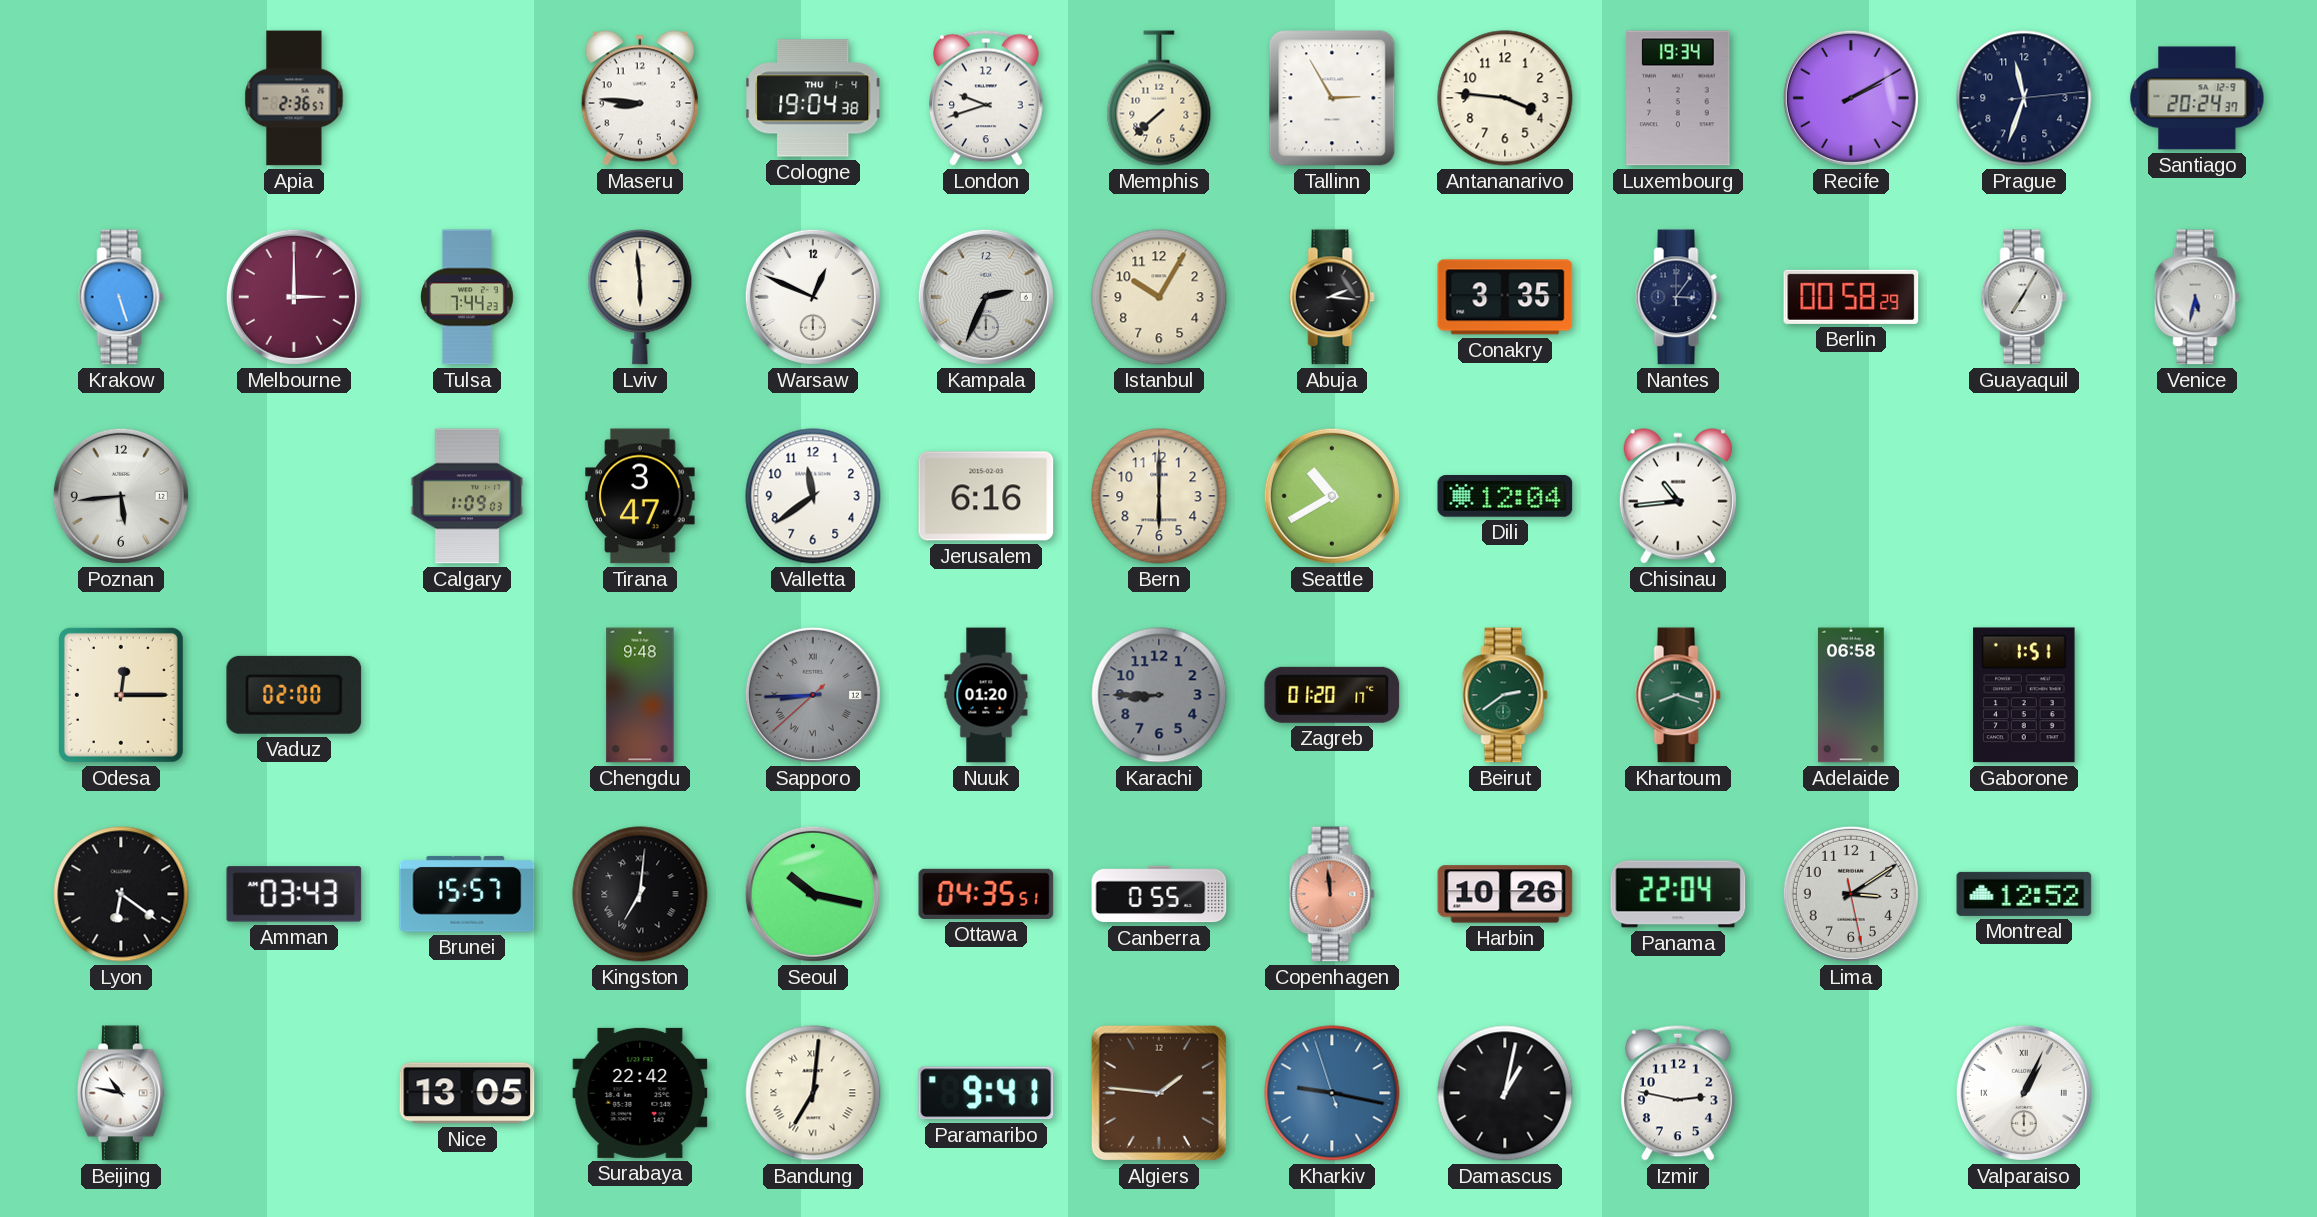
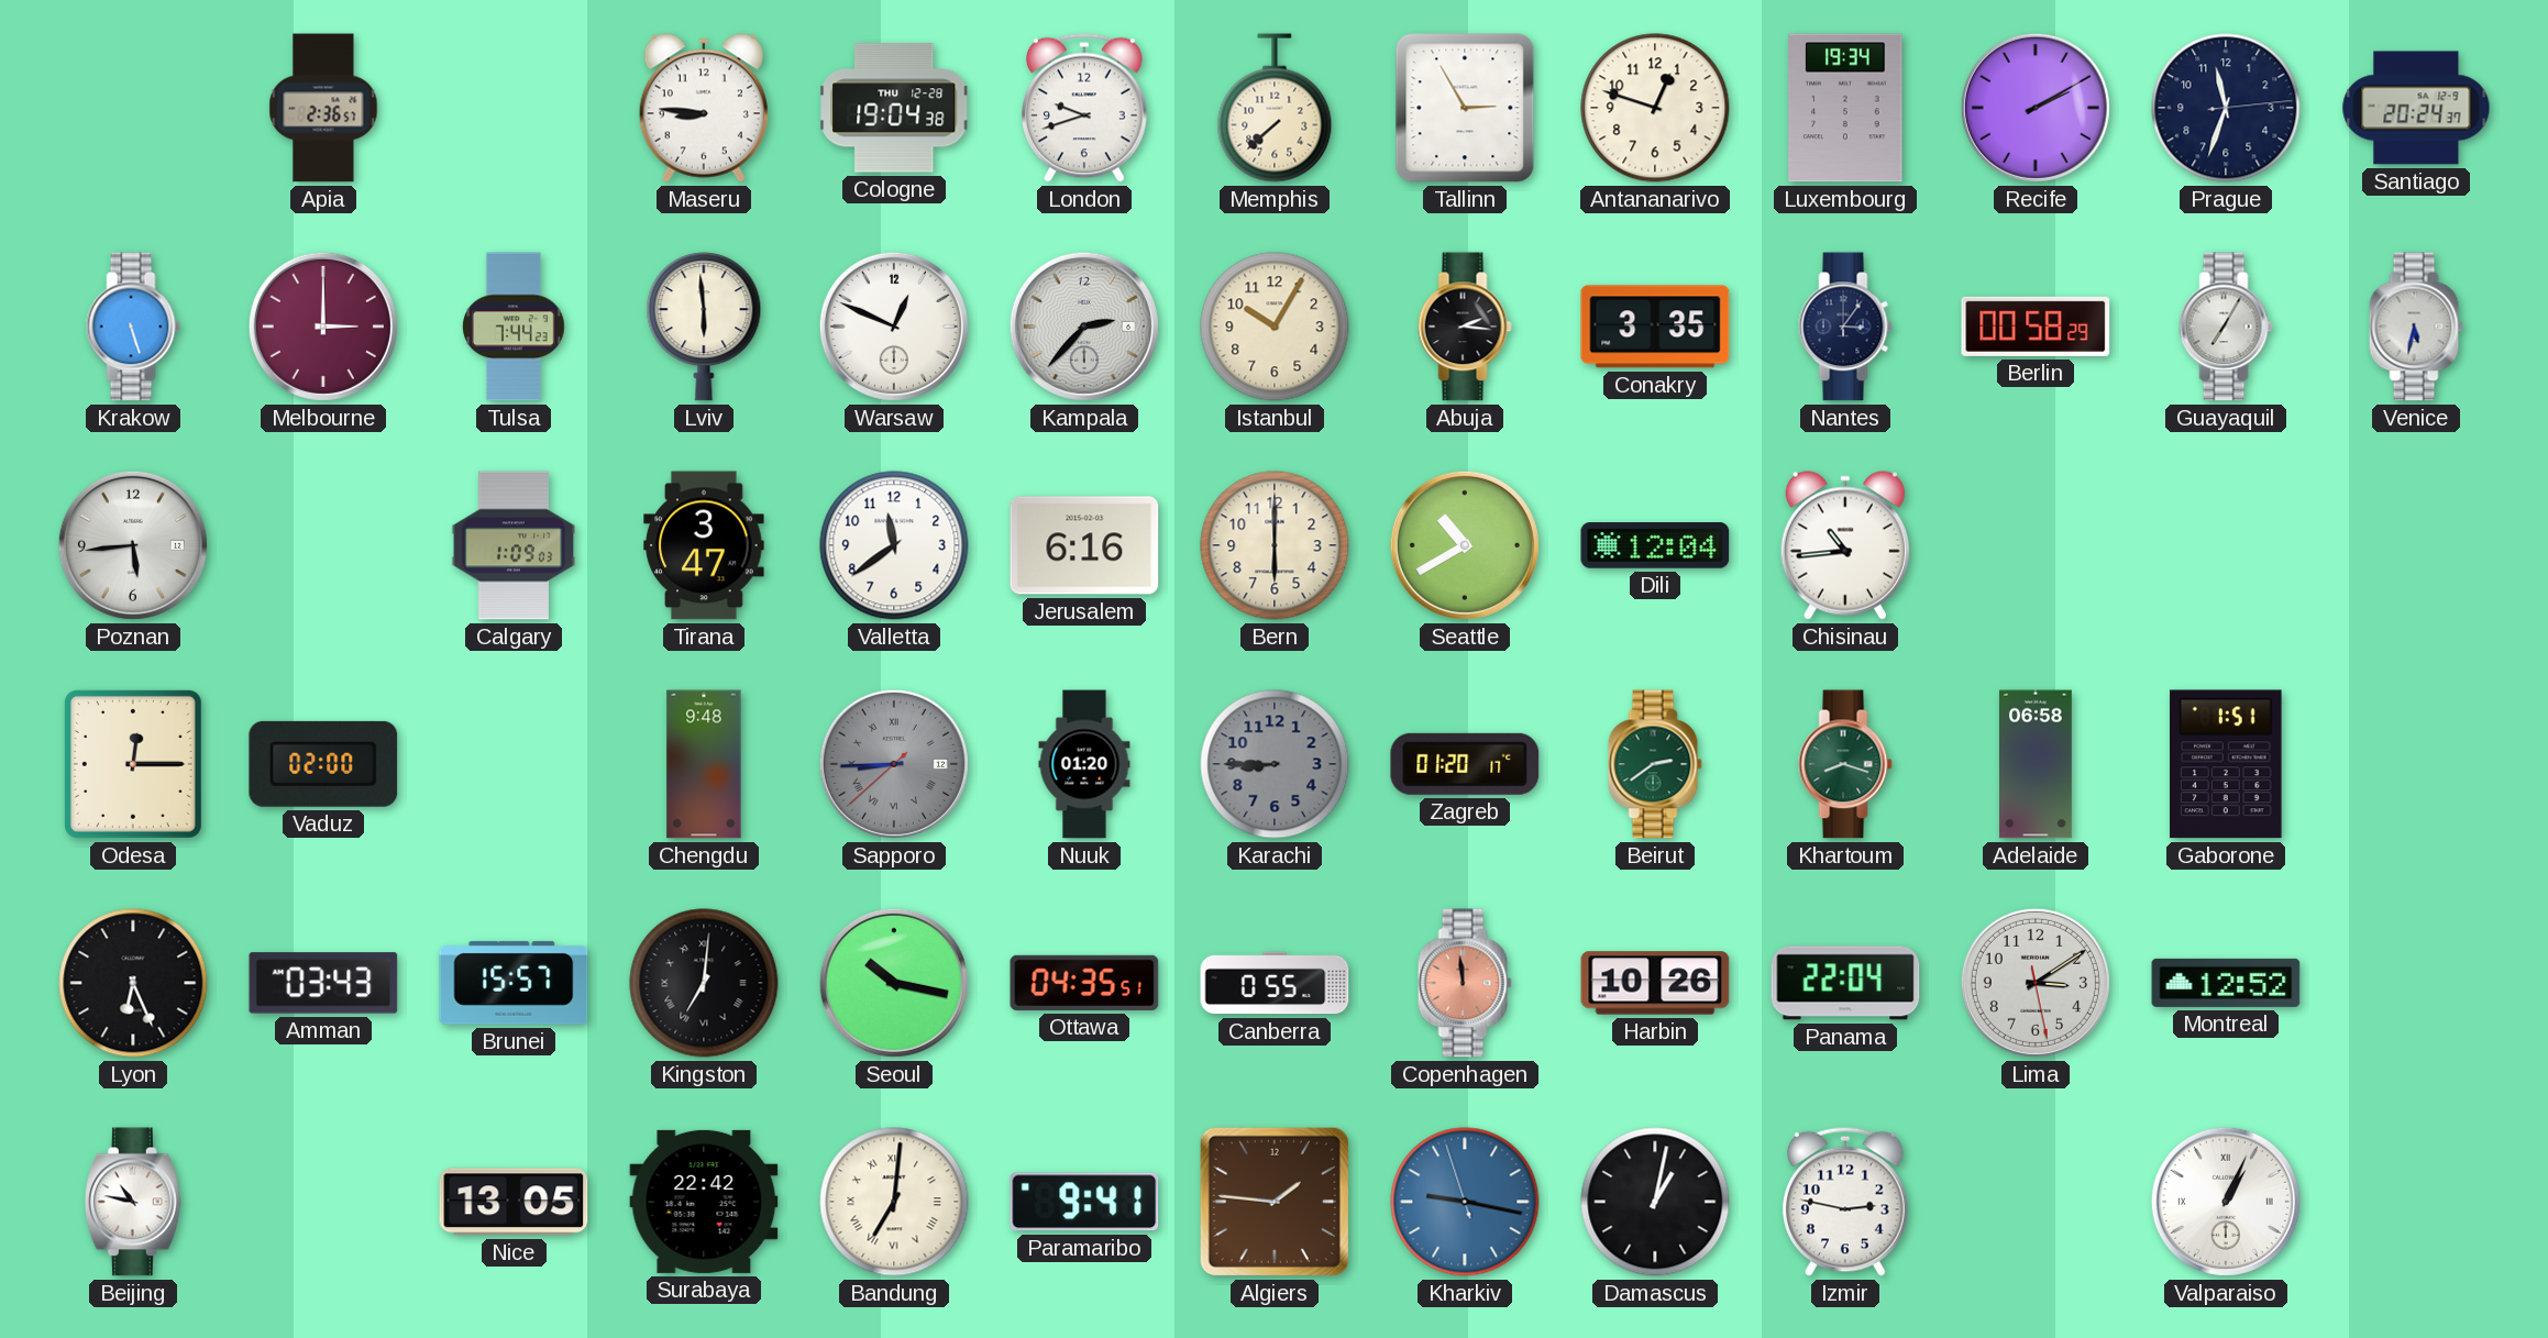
Cologne date: THU 1-4 -> THU 12-28 (894, 108)
Antananarivo: 3:46 -> 12:48 (1655, 108)
Kampala: 2:34 -> 2:37 (1084, 327)
Lyon: 6:21 -> 6:26 (133, 983)
